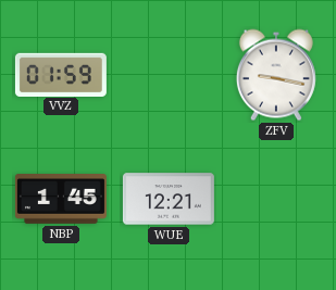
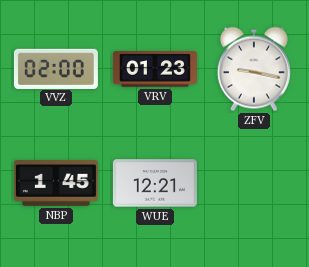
VVZ: 01:59 -> 02:00 (56, 68)
VRV: none -> 01:23 (155, 69)
